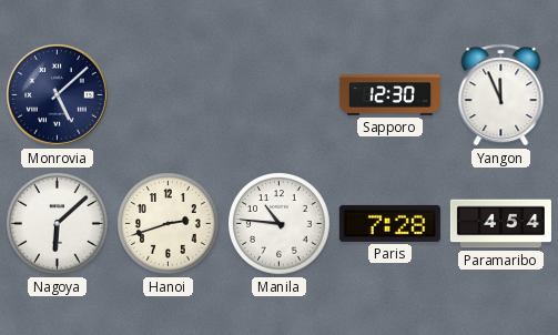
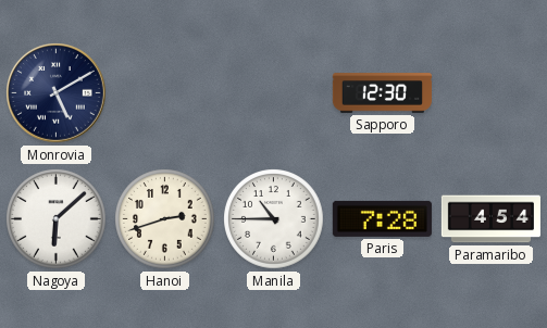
Monrovia: 5:08 -> 5:10 (57, 93)
Yangon: 11:56 -> none (501, 95)
Manila: 10:46 -> 10:45 (274, 219)
